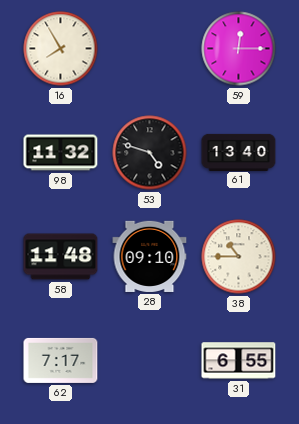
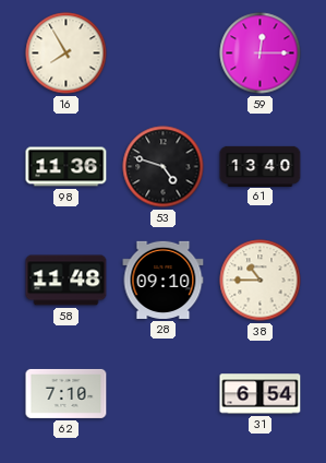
98: 11:32 -> 11:36 (67, 167)
62: 7:17 -> 7:10 (67, 393)
31: 6:55 -> 6:54 (261, 394)
